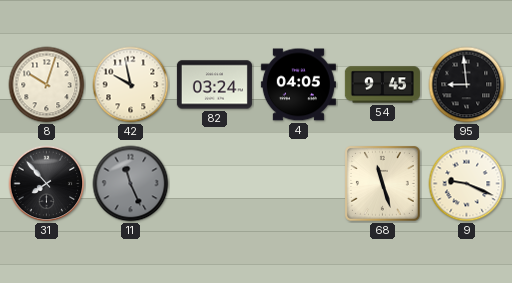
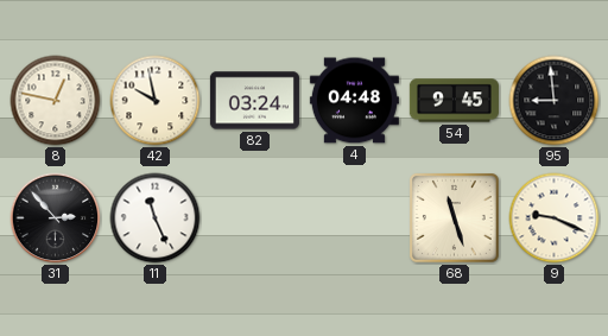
8: 10:03 -> 12:47 (56, 101)
4: 04:05 -> 04:48 (354, 101)
31: 7:53 -> 2:53 (56, 218)
11 dial: grey -> white (156, 218)
